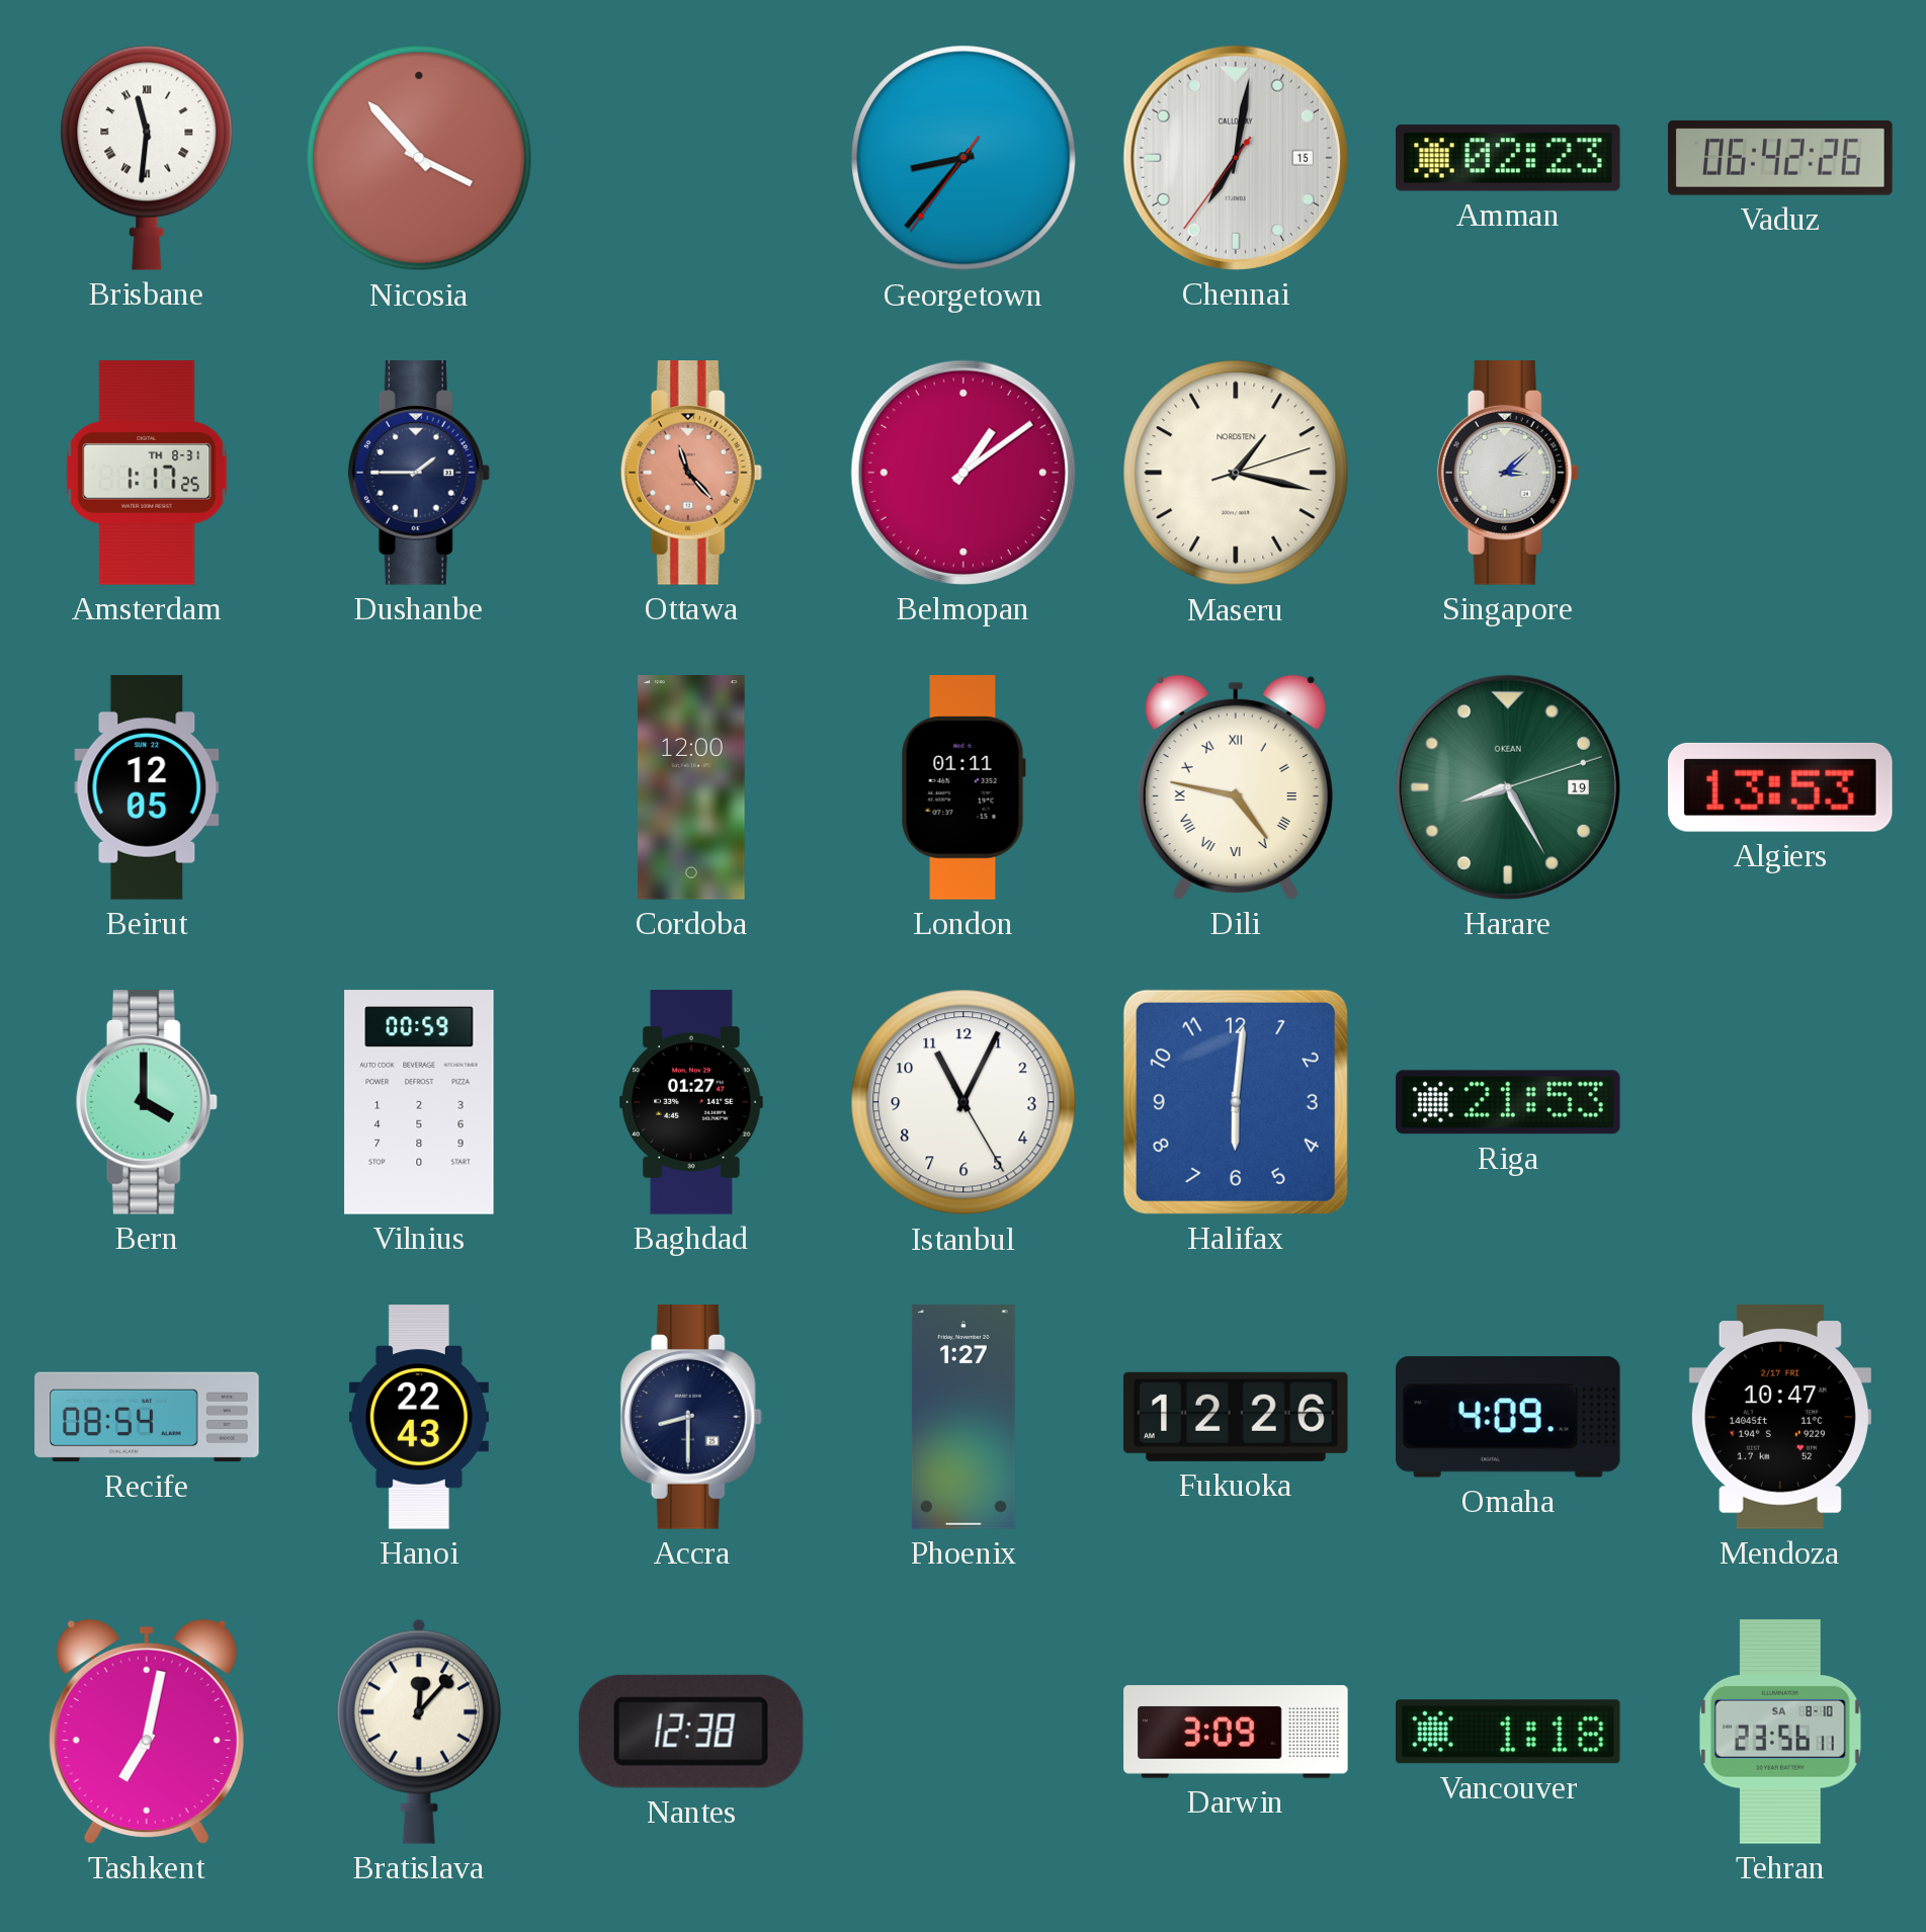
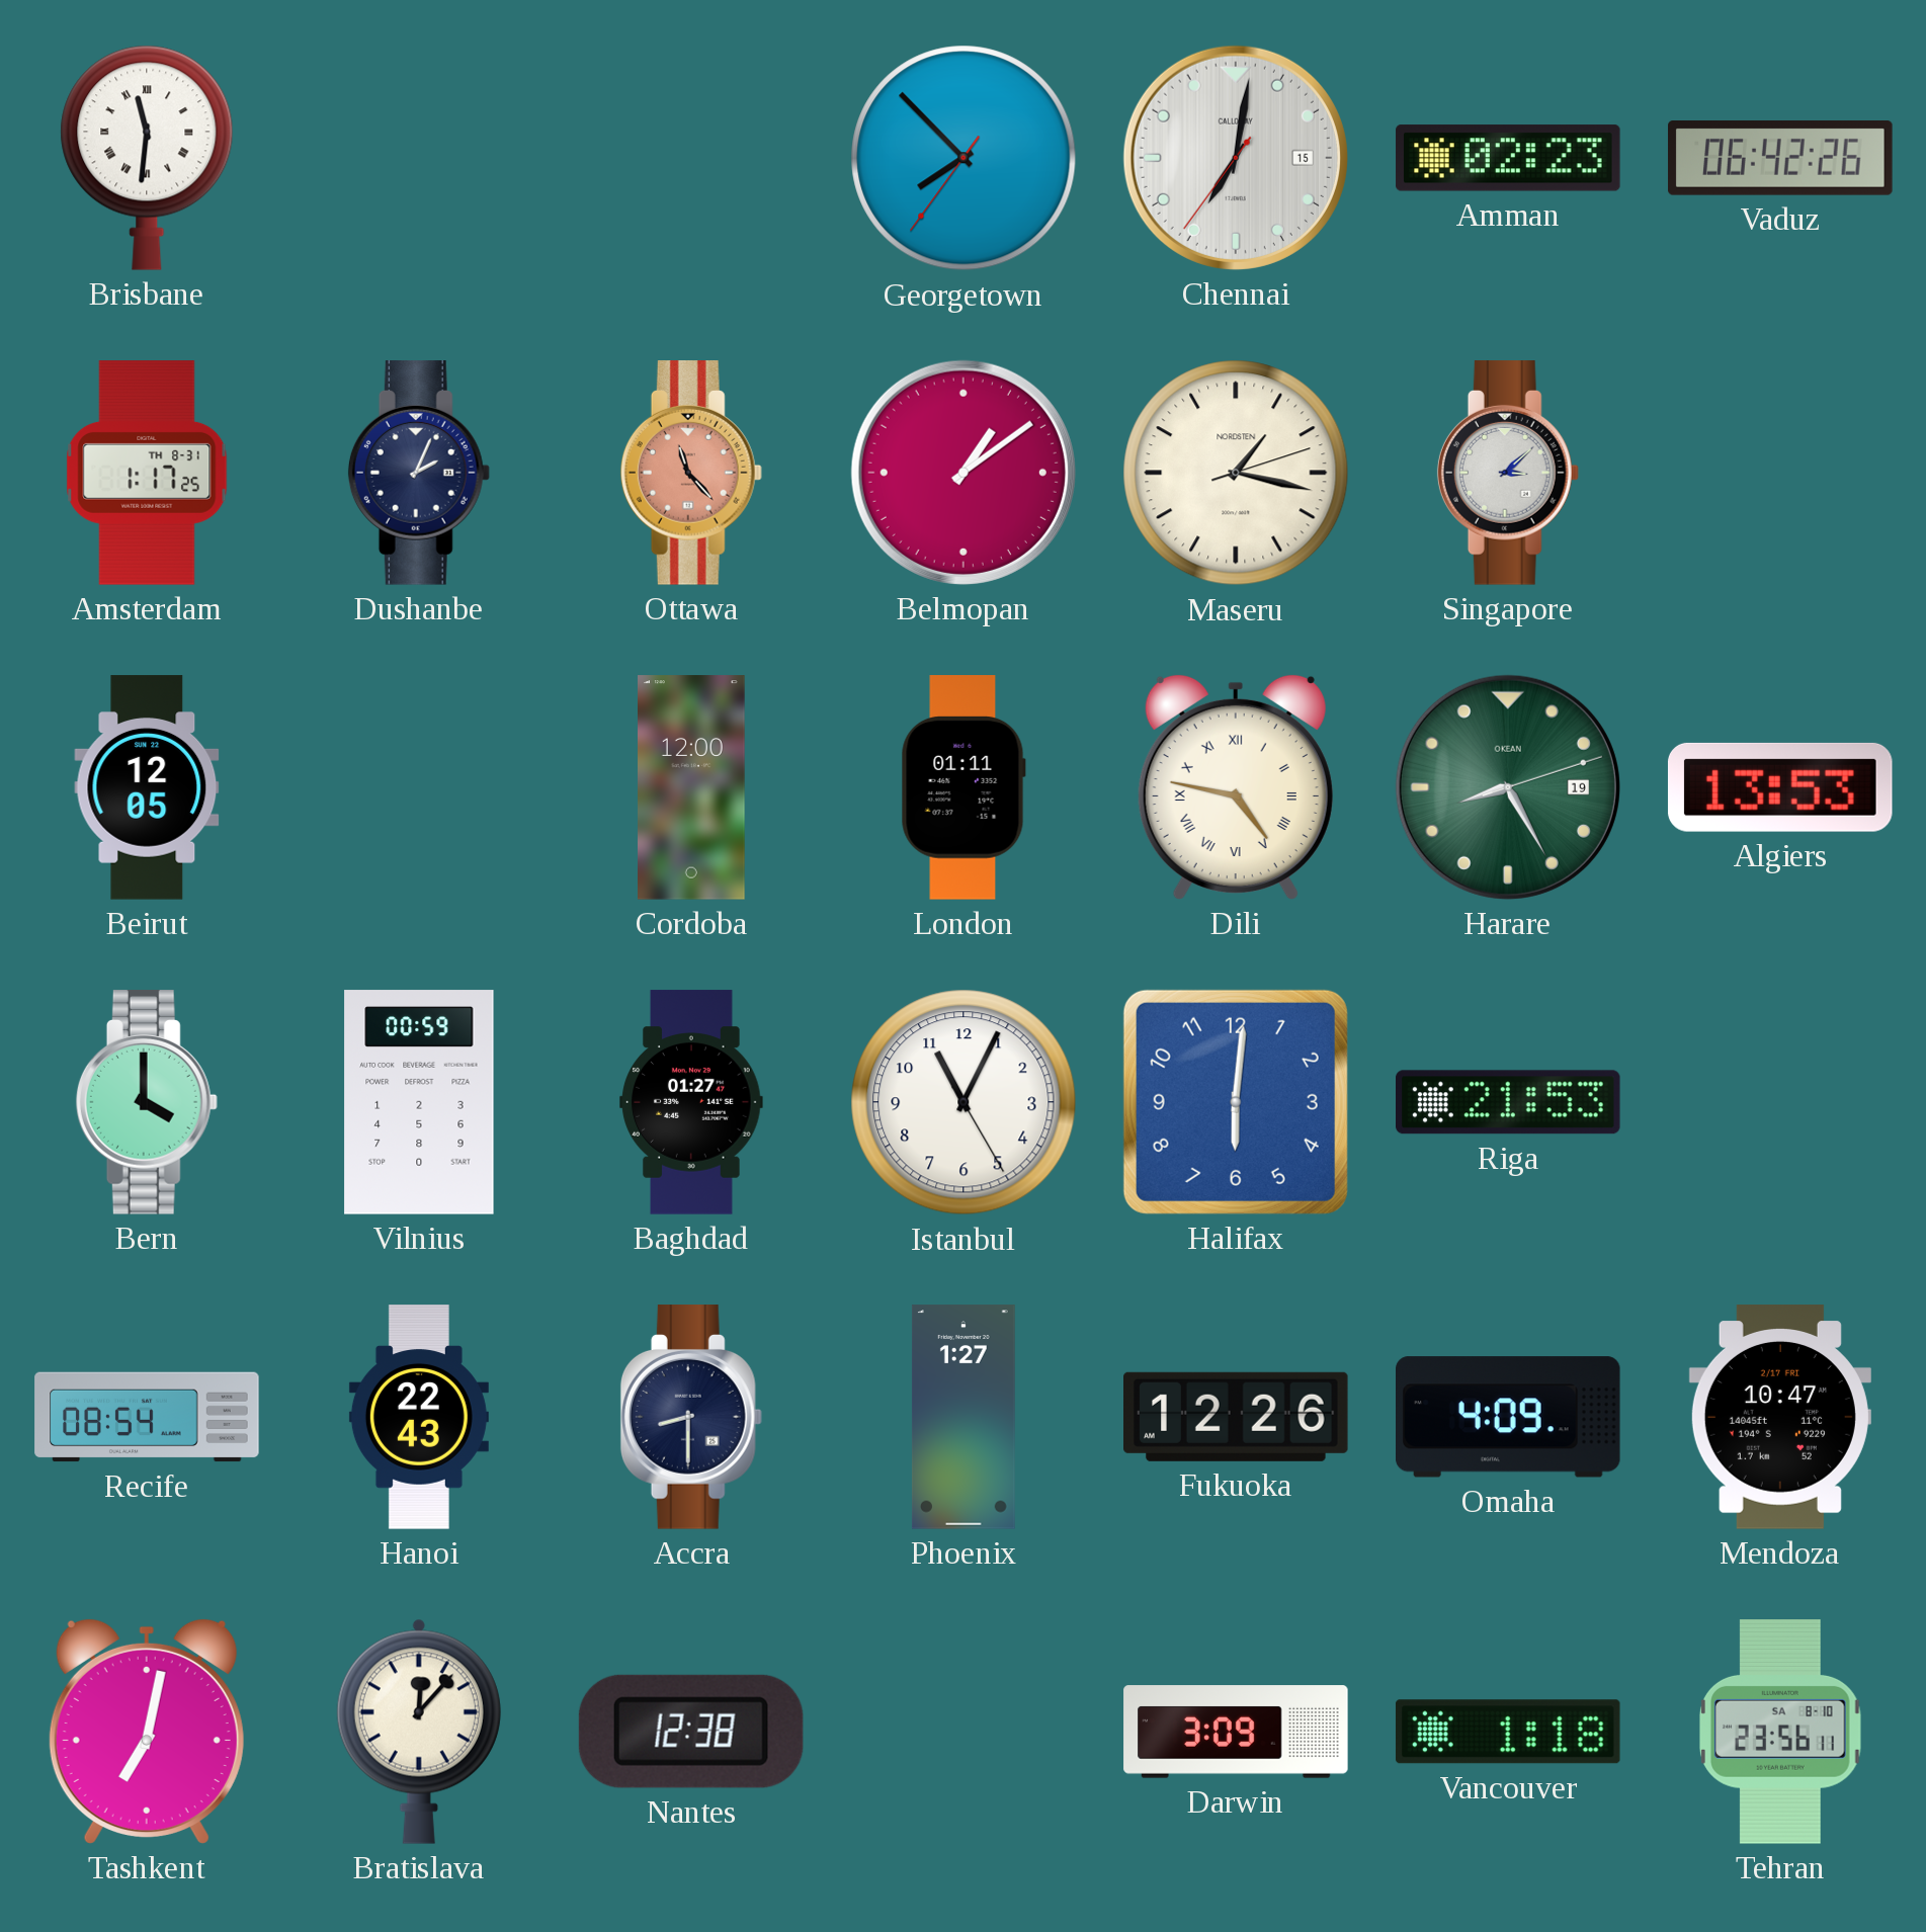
Nicosia: 3:53 -> none (419, 158)
Georgetown: 8:36 -> 7:52 (964, 158)
Dushanbe: 1:45 -> 2:04 (419, 473)
